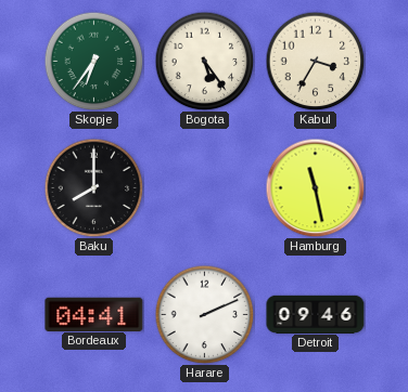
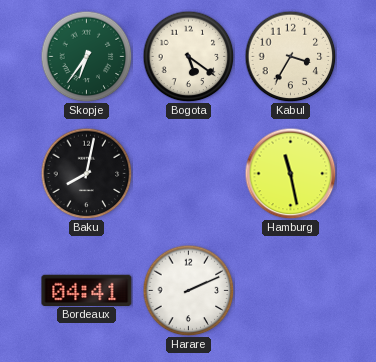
Bogota: 5:24 -> 5:21 (188, 56)
Baku: 8:00 -> 8:02 (86, 173)
Detroit: 09:46 -> none (316, 314)
